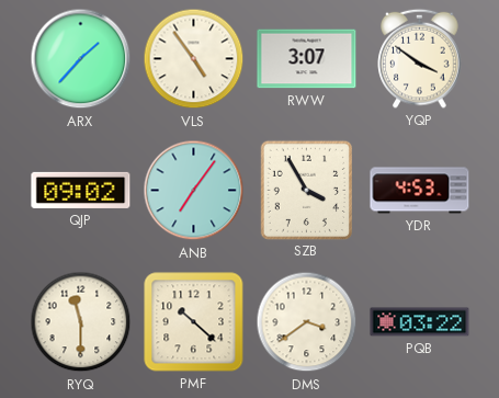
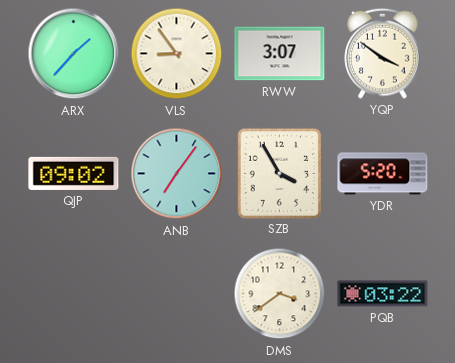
VLS: 4:54 -> 8:54 (177, 54)
YDR: 4:53 -> 5:20 (383, 174)
RYQ: 11:30 -> none (81, 322)
PMF: 10:22 -> none (194, 322)
